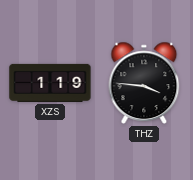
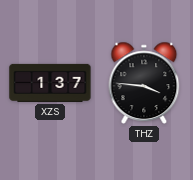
XZS: 1:19 -> 1:37 (50, 83)
